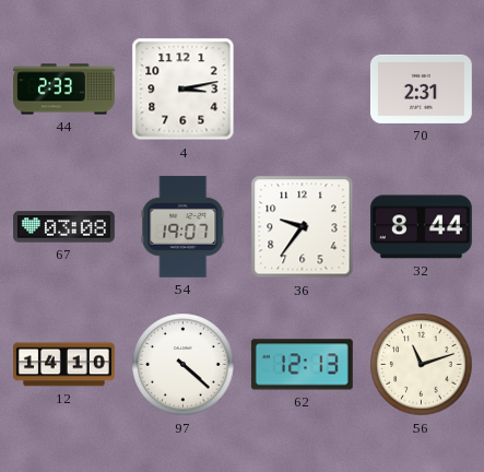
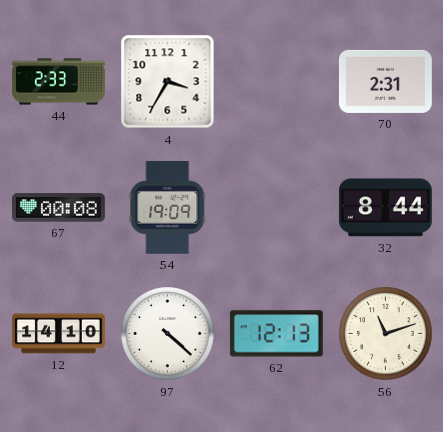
4: 3:13 -> 3:35 (168, 82)
67: 03:08 -> 00:08 (59, 208)
54: 19:07 -> 19:09 (168, 207)
36: 9:36 -> none (303, 227)
